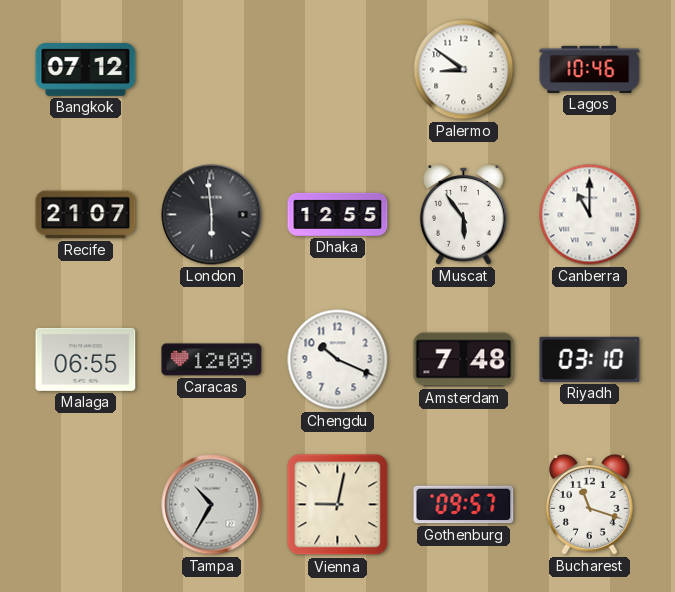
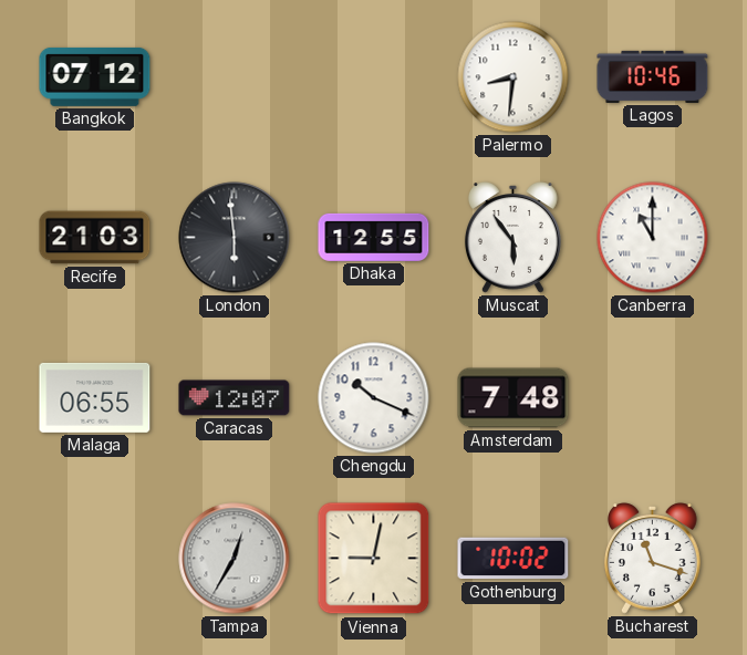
Palermo: 8:51 -> 8:31 (513, 77)
Recife: 21:07 -> 21:03 (95, 238)
Caracas: 12:09 -> 12:07 (235, 398)
Riyadh: 03:10 -> none (590, 359)
Tampa: 10:35 -> 12:35 (235, 559)
Gothenburg: 09:57 -> 10:02 (513, 559)
